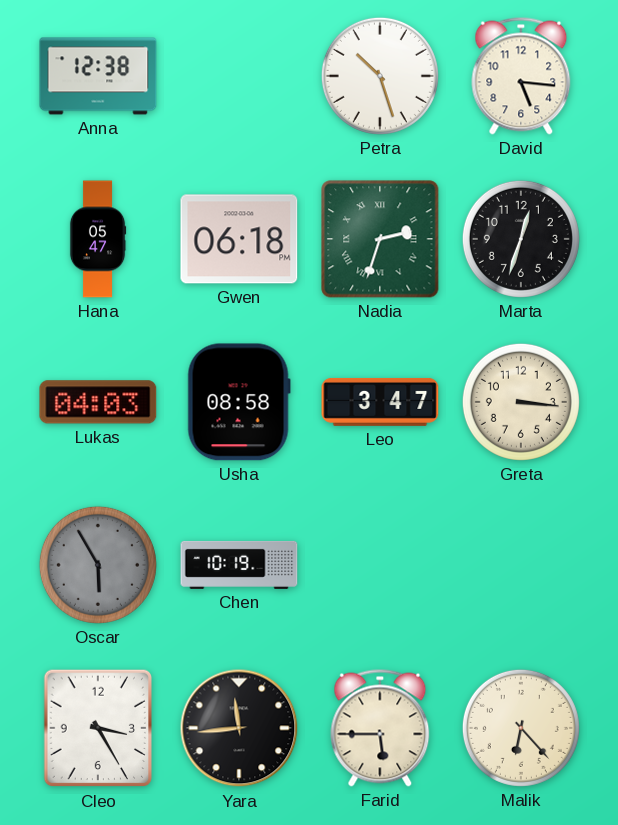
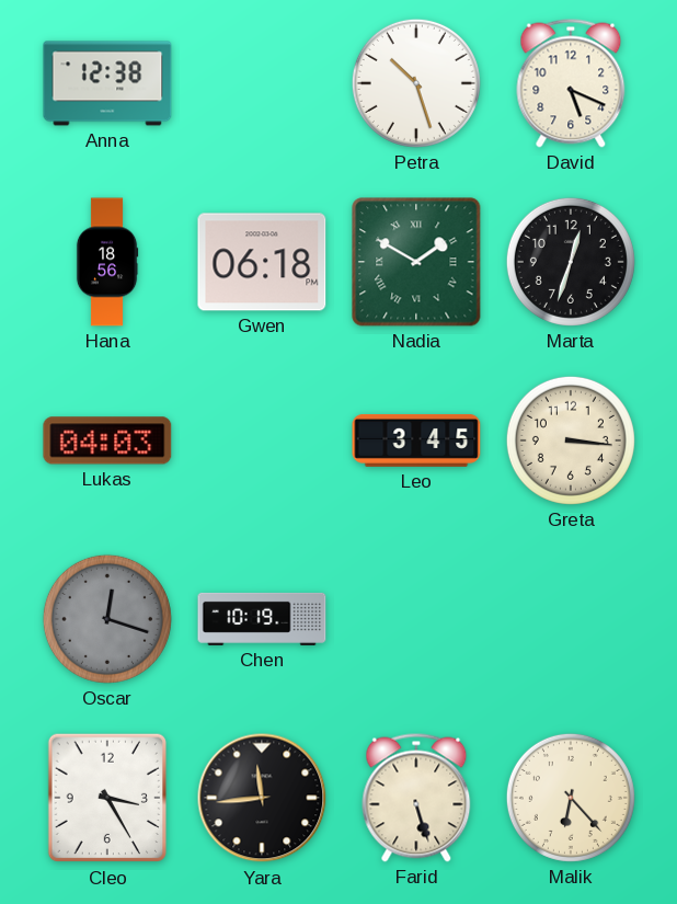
David: 5:16 -> 5:19 (571, 83)
Hana: 05:47 -> 18:56 (107, 262)
Nadia: 2:33 -> 1:50 (416, 262)
Usha: 08:58 -> none (239, 402)
Leo: 3:47 -> 3:45 (416, 440)
Oscar: 5:55 -> 12:18 (107, 619)
Farid: 5:45 -> 5:27 (416, 798)
